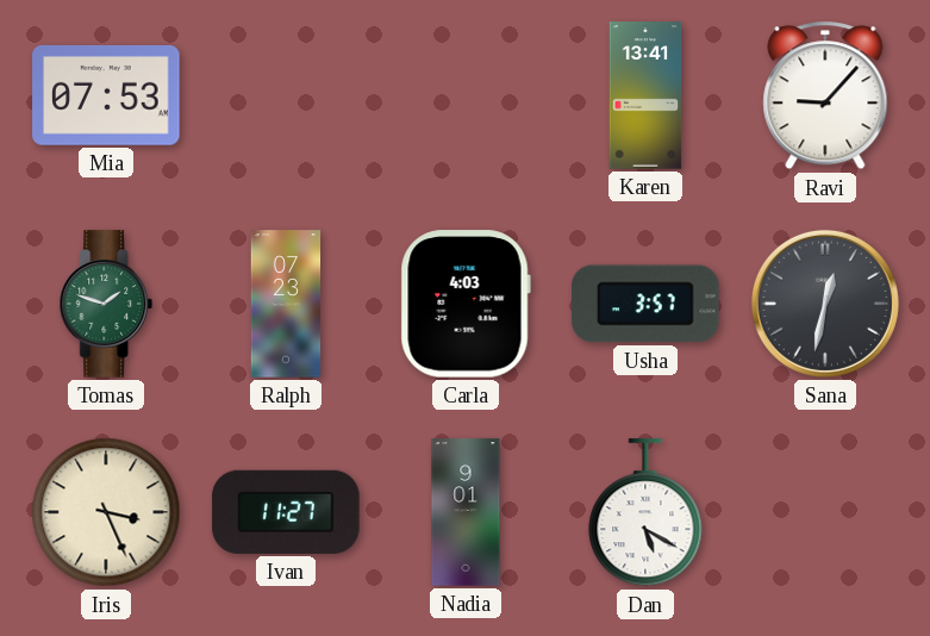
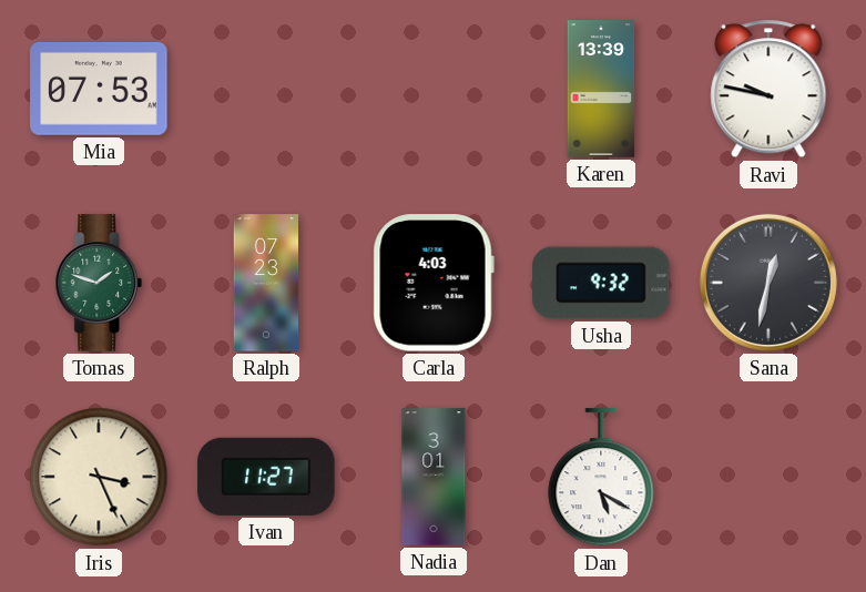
Karen: 13:41 -> 13:39 (601, 89)
Ravi: 9:07 -> 9:47 (768, 89)
Usha: 3:57 -> 9:32 (601, 283)
Nadia: 9:01 -> 3:01 (434, 477)
